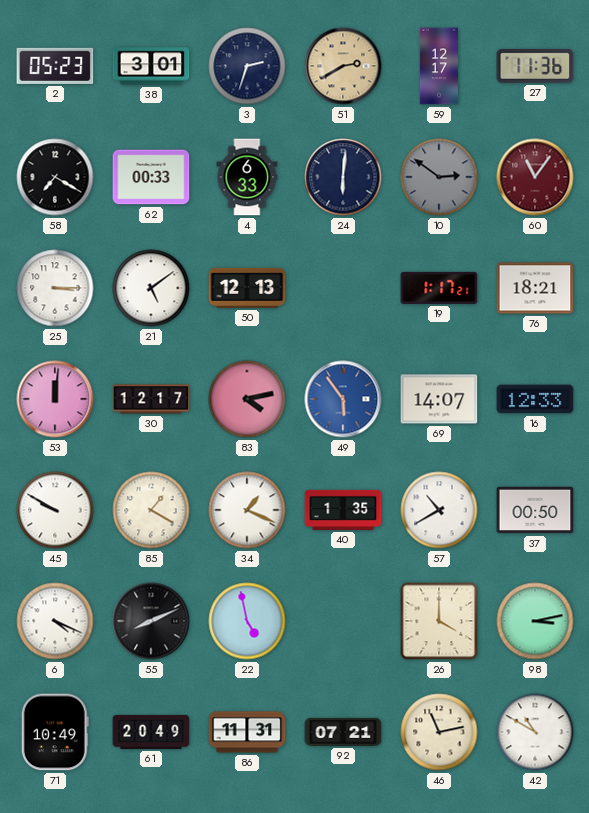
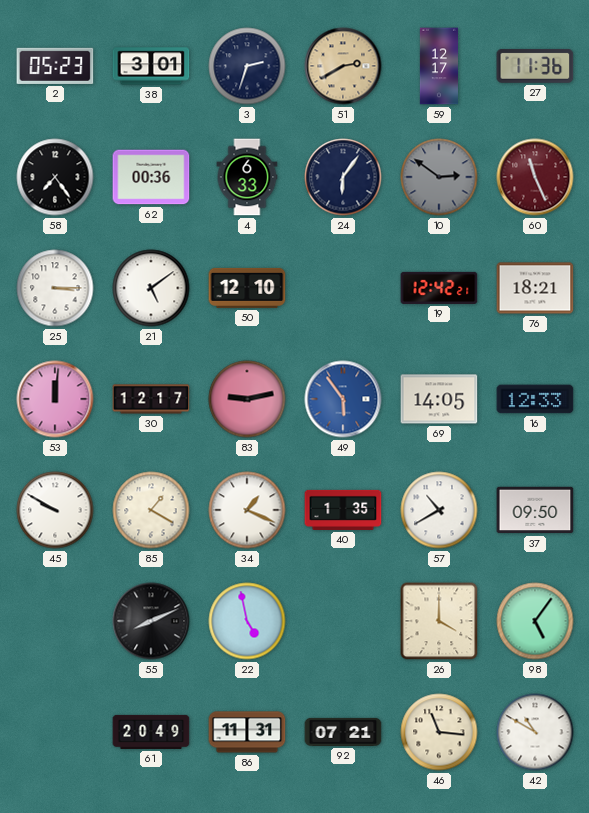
58: 7:20 -> 7:24 (55, 177)
62: 00:33 -> 00:36 (151, 177)
24: 6:01 -> 6:06 (343, 177)
60: 11:06 -> 11:26 (535, 177)
50: 12:13 -> 12:10 (247, 288)
19: 1:17 -> 12:42 (439, 288)
83: 4:13 -> 9:13 (247, 399)
69: 14:07 -> 14:05 (439, 399)
37: 00:50 -> 09:50 (535, 510)
6: 4:19 -> none (55, 621)
98: 3:13 -> 5:06 (535, 621)
71: 10:49 -> none (55, 732)
46: 11:13 -> 11:16 (439, 732)
